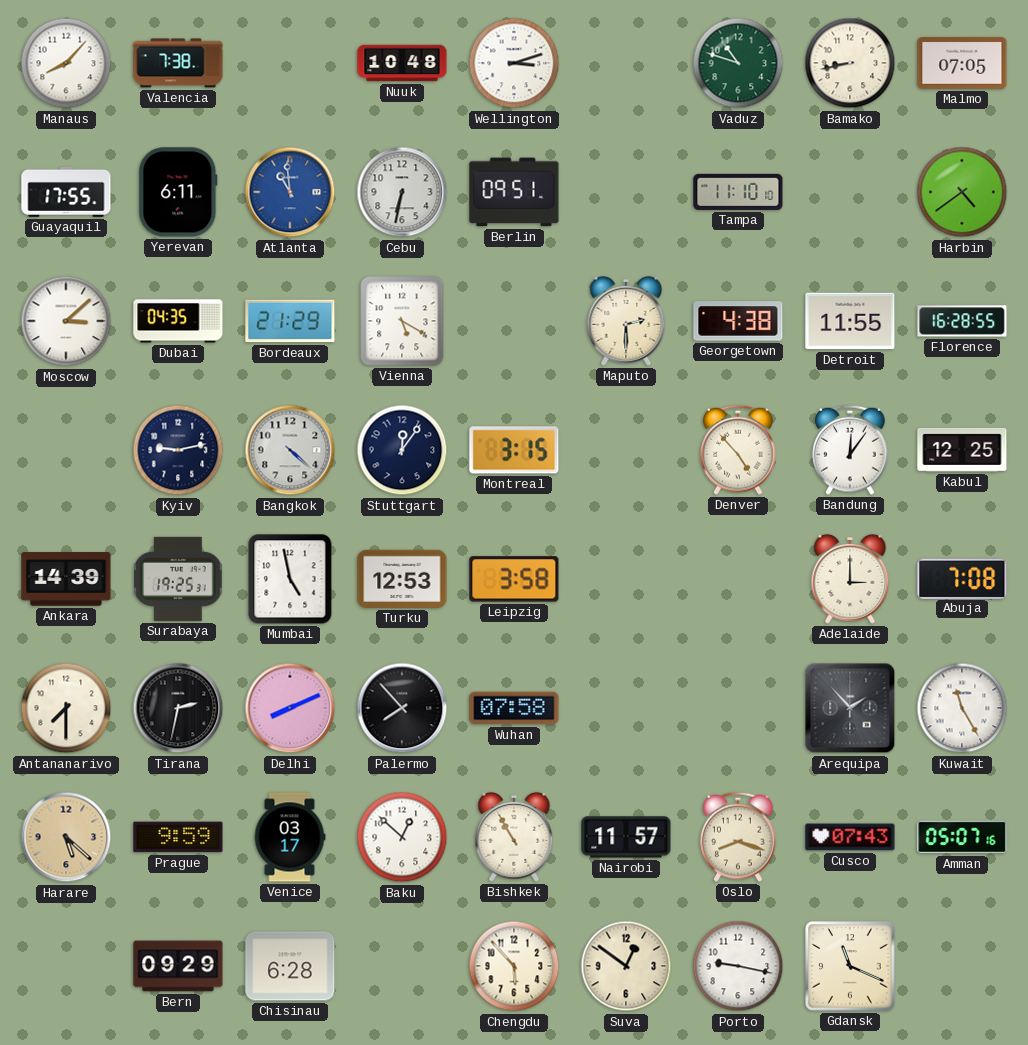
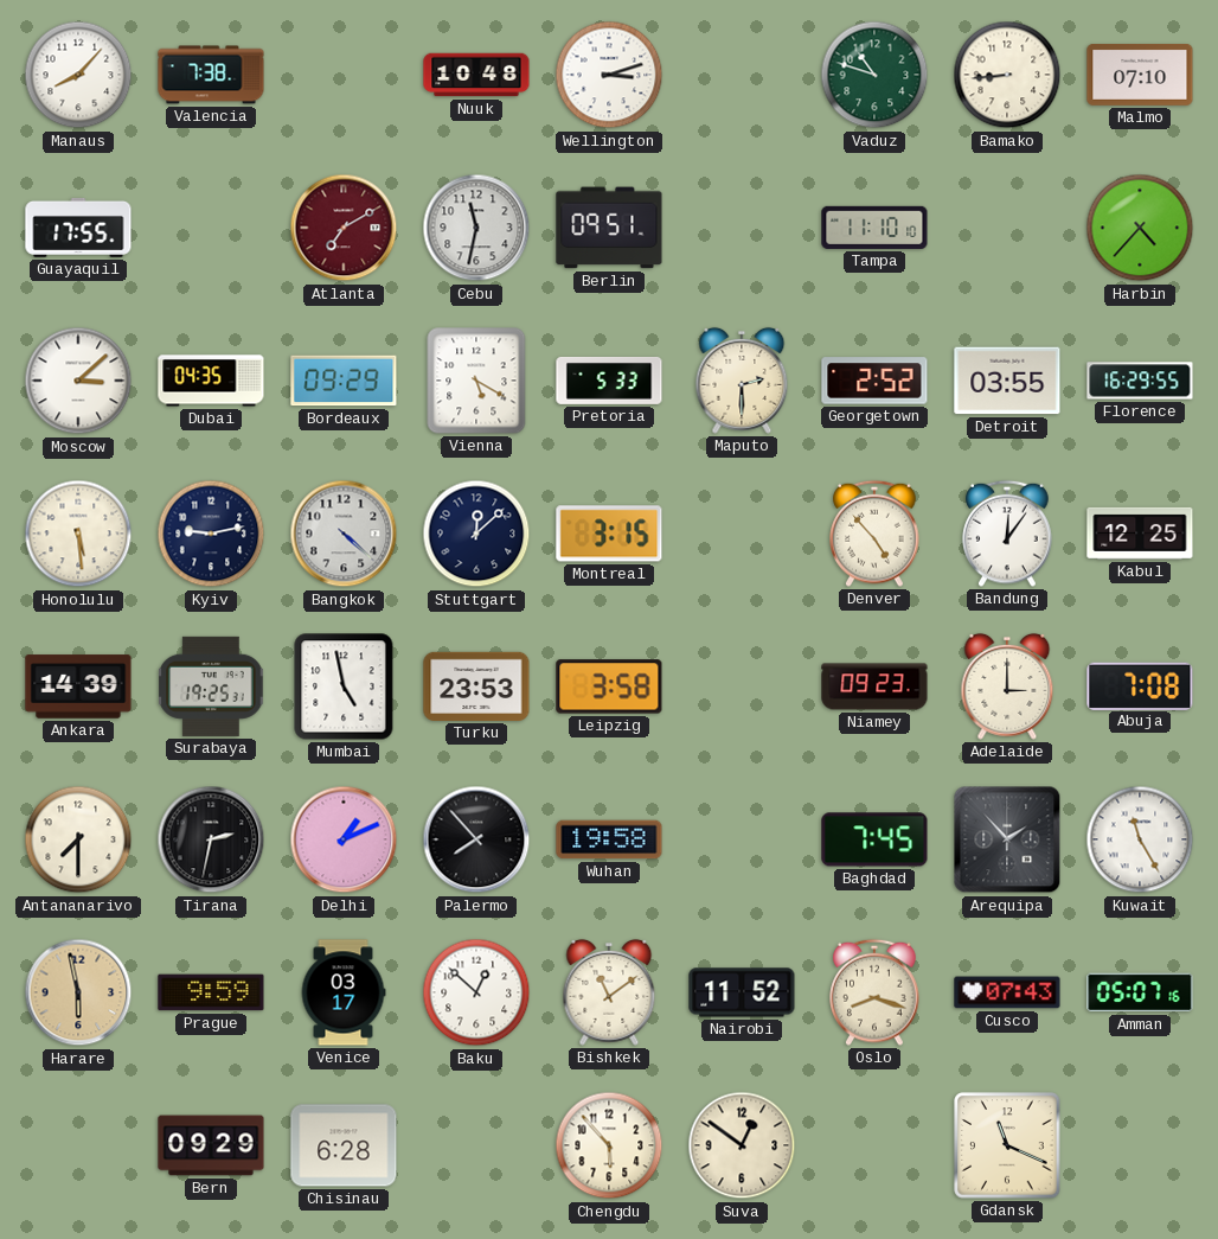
Bamako: 8:43 -> 8:44 (1007, 75)
Malmo: 07:05 -> 07:10 (1140, 76)
Yerevan: 6:11 -> none (178, 192)
Atlanta: 10:59 -> 7:10 (344, 228)
Atlanta dial: blue -> burgundy (344, 228)
Cebu: 6:32 -> 11:32 (476, 228)
Harbin: 4:39 -> 4:37 (1140, 228)
Bordeaux: 21:29 -> 09:29 (344, 381)
Pretoria: none -> 5:33 (609, 381)
Georgetown: 4:38 -> 2:52 (874, 381)
Detroit: 11:55 -> 03:55 (1007, 381)
Florence: 16:28 -> 16:29 (1140, 381)
Honolulu: none -> 5:29 (78, 534)
Stuttgart: 12:06 -> 12:08 (476, 534)
Turku: 12:53 -> 23:53 (476, 686)
Niamey: none -> 09:23 (874, 686)
Delhi: 8:11 -> 1:11 (344, 839)
Wuhan: 07:58 -> 19:58 (609, 839)
Baghdad: none -> 7:45 (874, 839)
Harare: 5:22 -> 5:58 (78, 992)
Bishkek: 10:55 -> 11:09 (609, 992)
Nairobi: 11:57 -> 11:52 (742, 992)
Porto: 9:17 -> none (738, 966)
